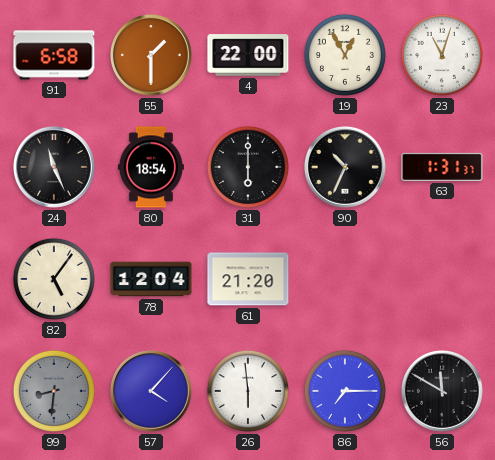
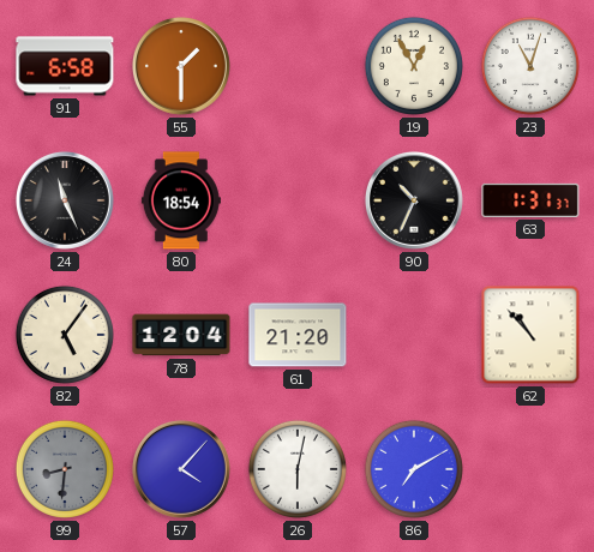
4: 22:00 -> none (248, 55)
31: 6:00 -> none (248, 167)
62: none -> 10:53 (530, 335)
26: 5:59 -> 6:02 (298, 469)
86: 7:15 -> 7:10 (414, 469)
56: 11:50 -> none (442, 391)
